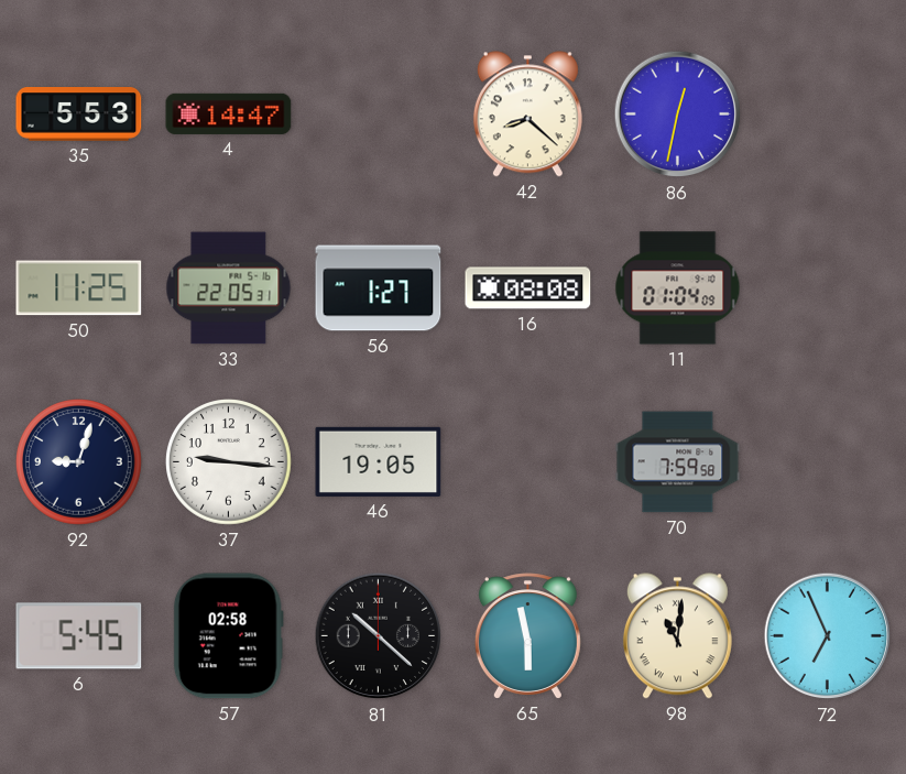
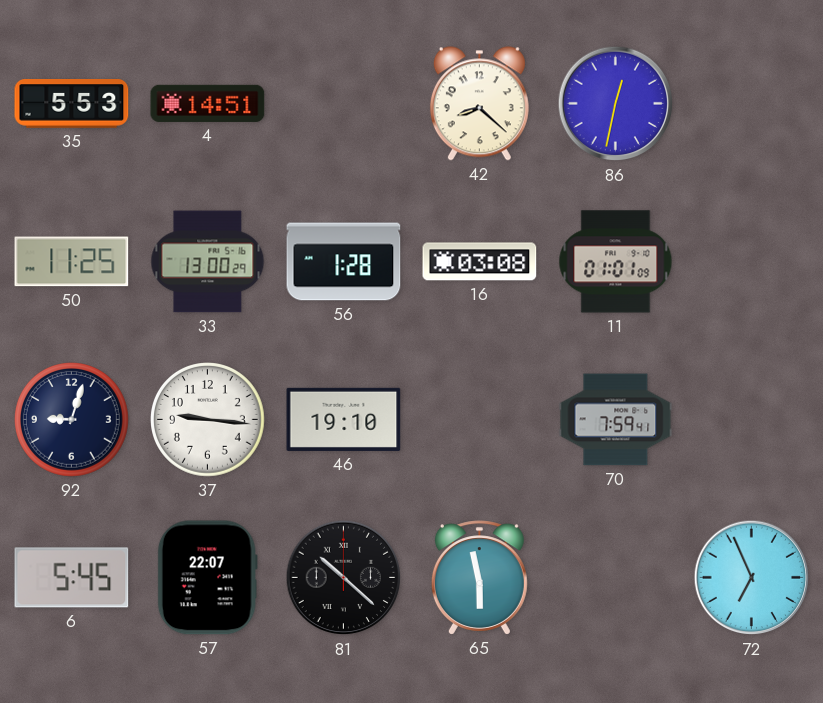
4: 14:47 -> 14:51 (208, 103)
33: 22:05 -> 13:00 (208, 262)
56: 1:27 -> 1:28 (344, 262)
16: 08:08 -> 03:08 (480, 262)
11: 01:04 -> 01:01 (616, 262)
46: 19:05 -> 19:10 (344, 419)
70: 7:59:58 -> 7:59:41 (616, 420)
57: 02:58 -> 22:07 (207, 578)
98: 11:01 -> none (677, 636)
